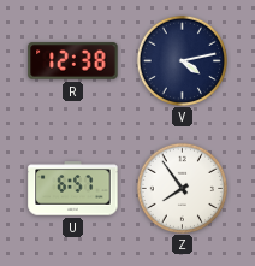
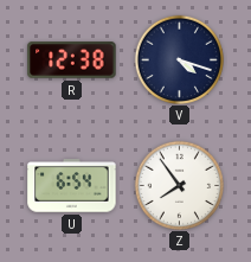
V: 4:13 -> 4:18 (179, 59)
U: 6:57 -> 6:54 (72, 186)
